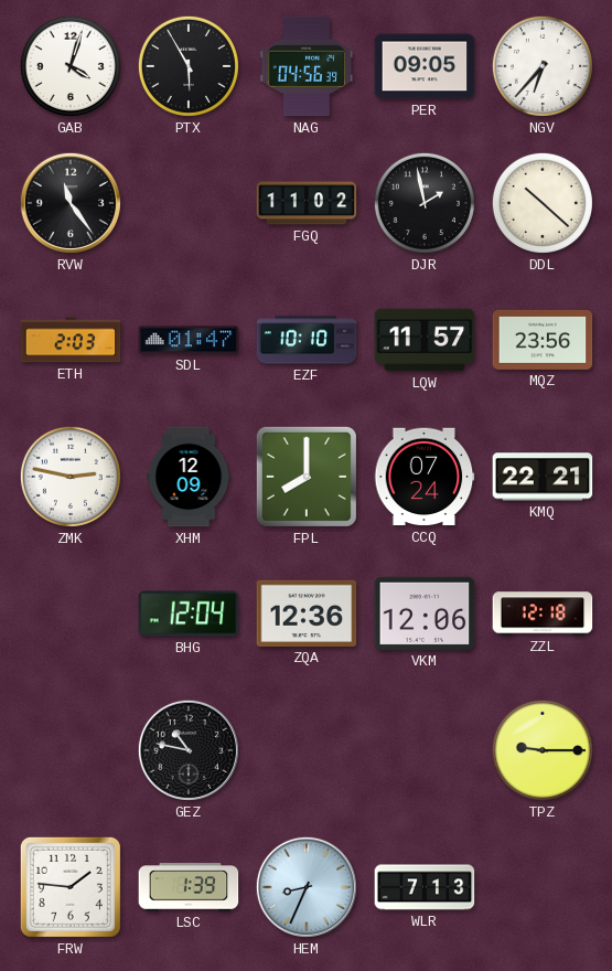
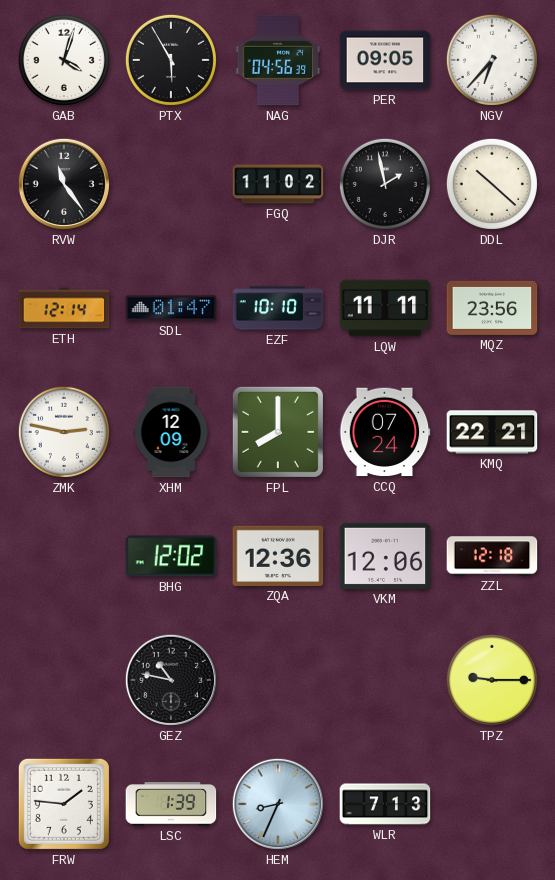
ETH: 2:03 -> 12:14 (64, 308)
LQW: 11:57 -> 11:11 (385, 308)
BHG: 12:04 -> 12:02 (171, 556)
